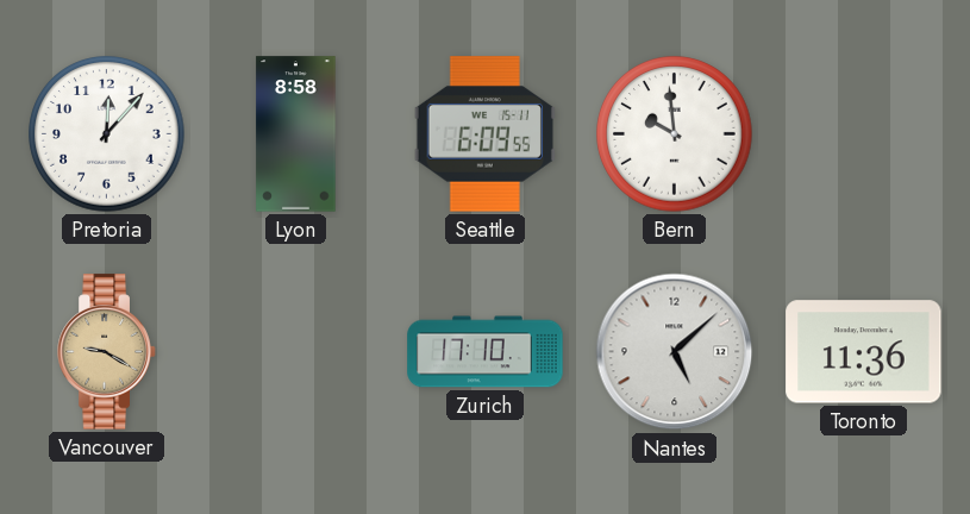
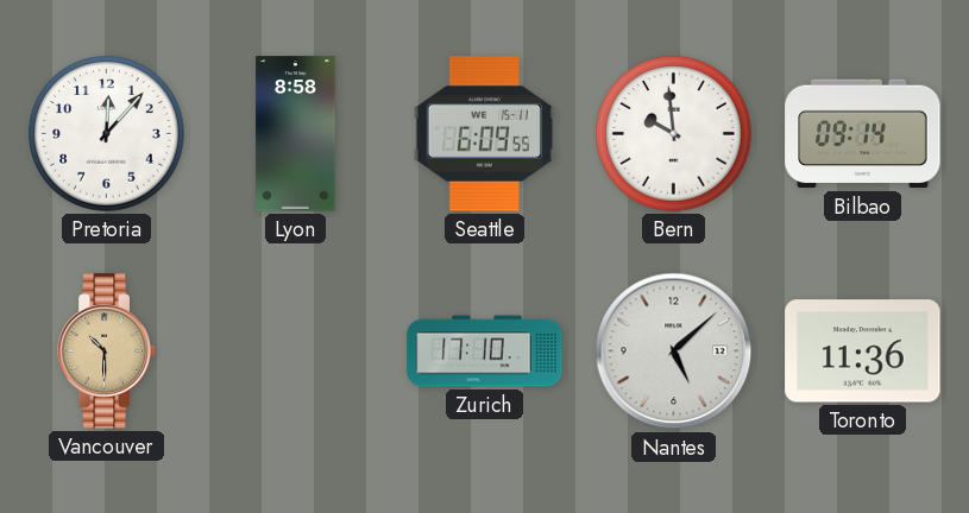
Bilbao: none -> 09:14 (863, 134)
Vancouver: 9:20 -> 10:30 (107, 351)
